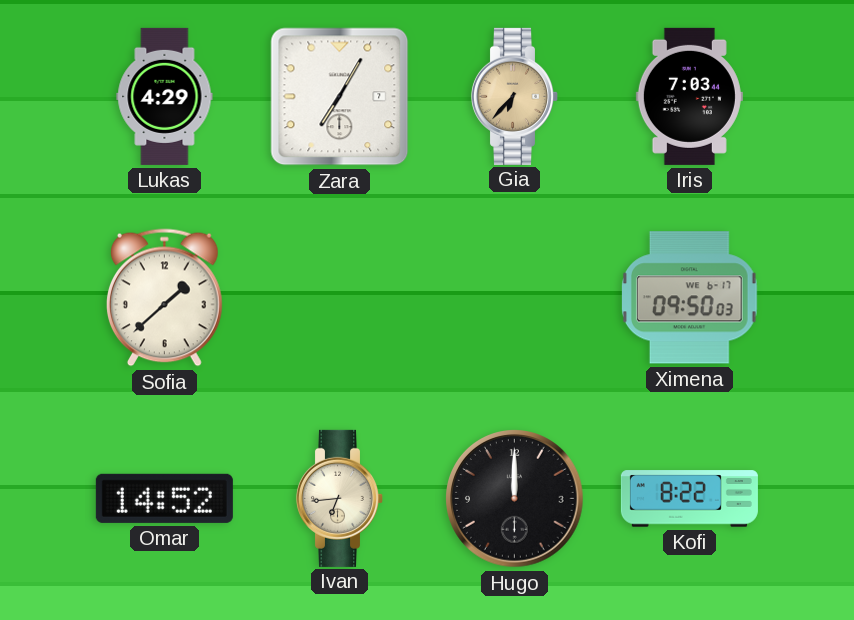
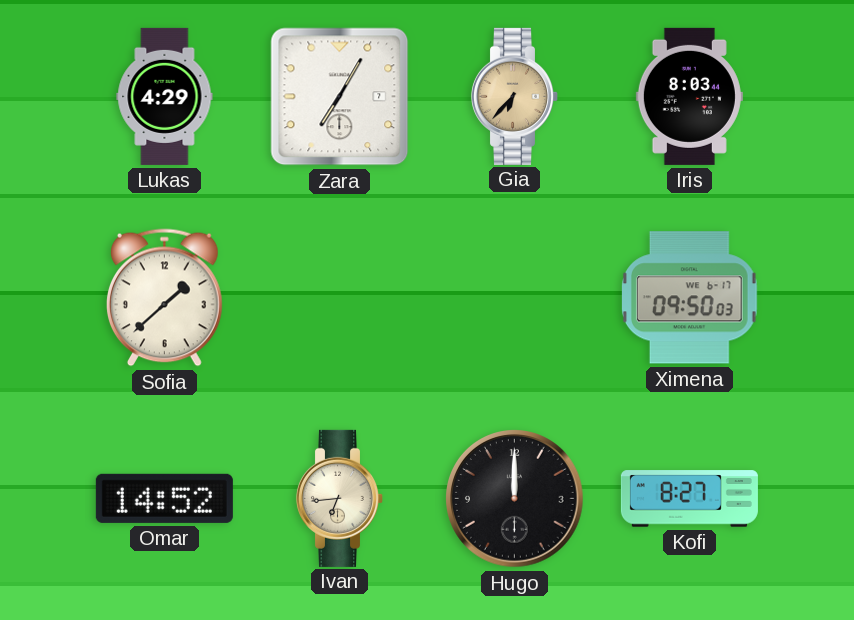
Iris: 7:03 -> 8:03 (689, 96)
Kofi: 8:22 -> 8:27 (689, 499)
